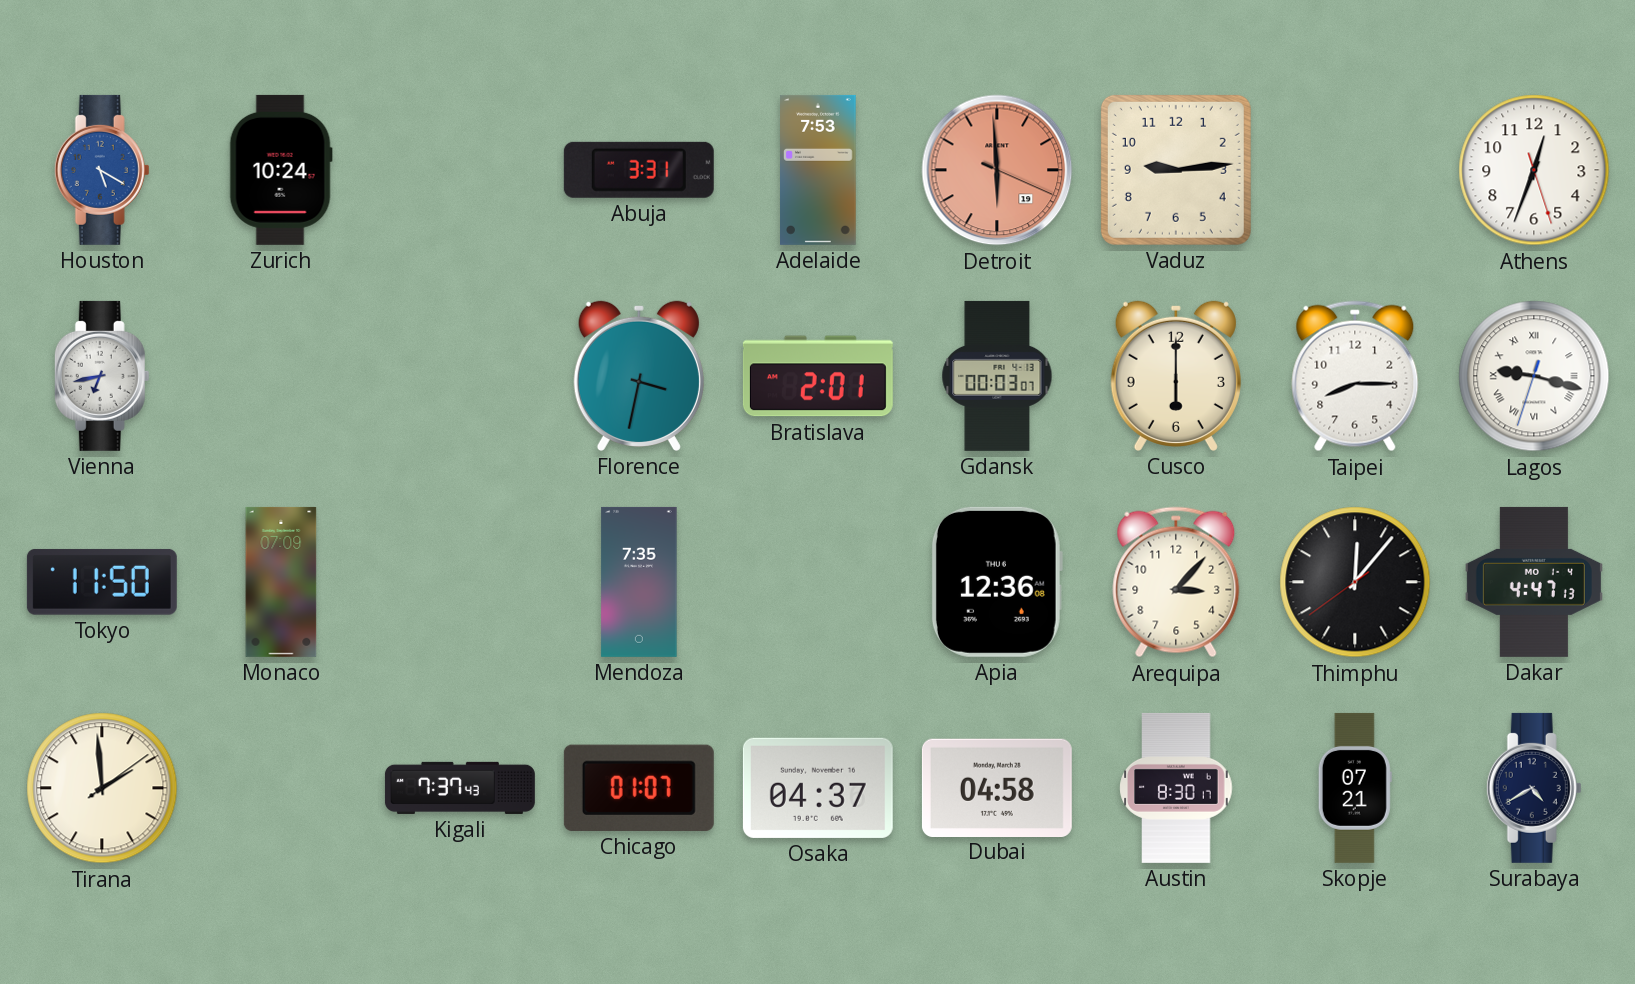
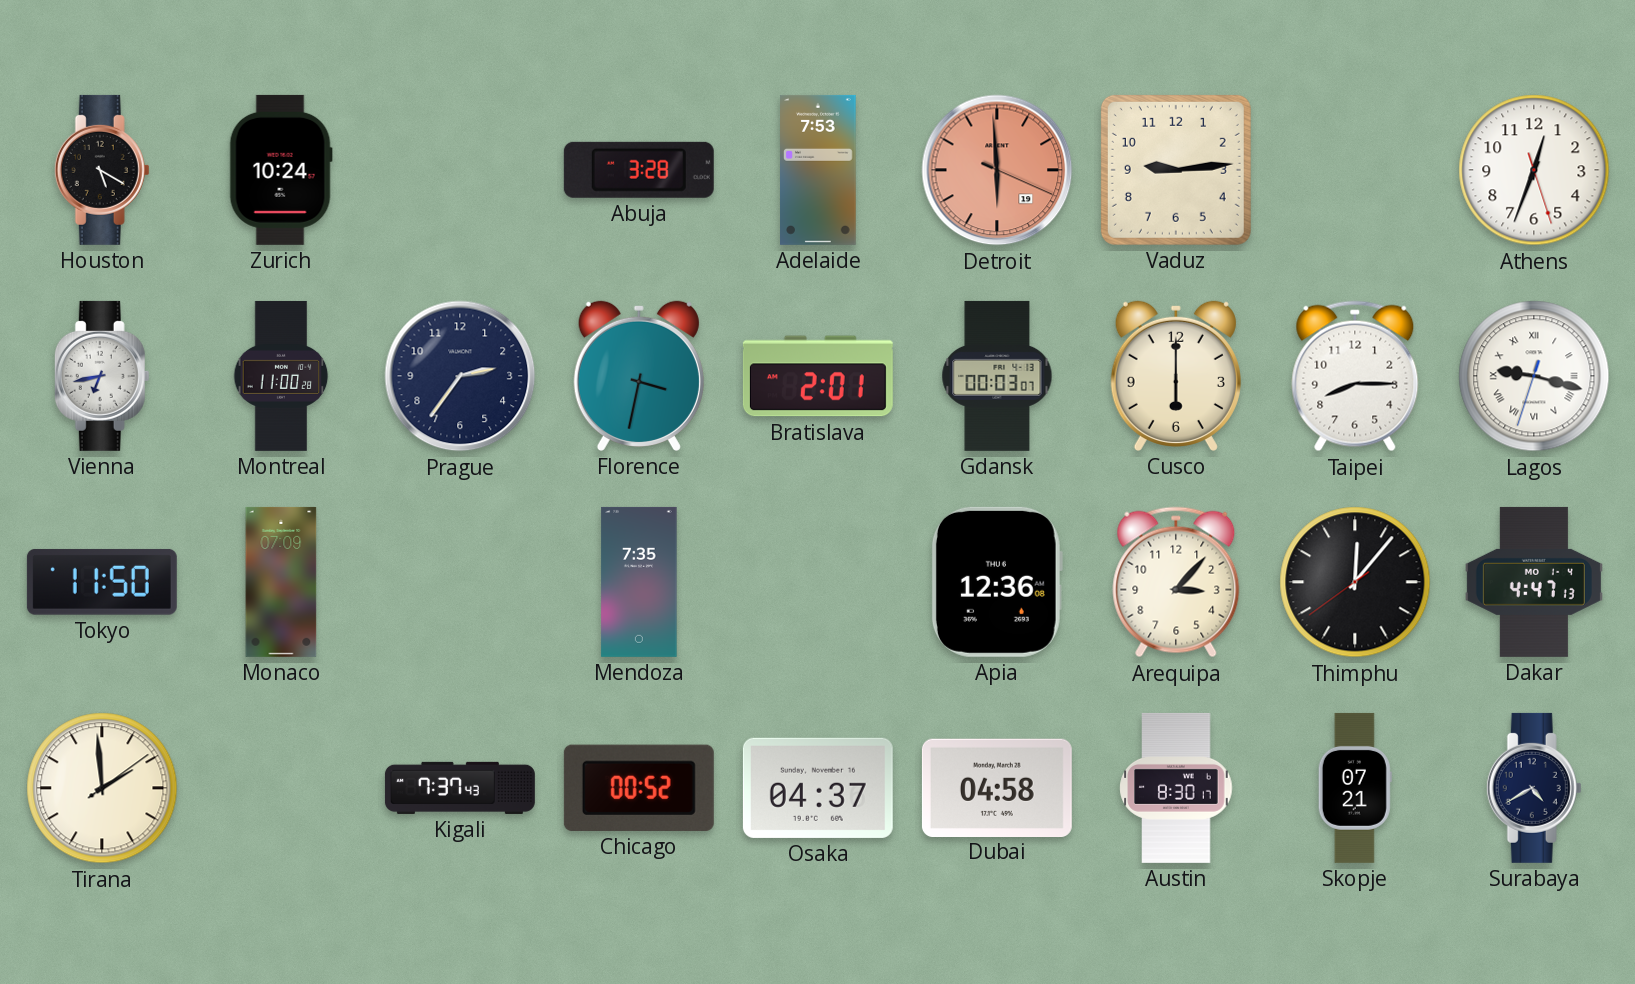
Houston dial: blue -> black (102, 170)
Abuja: 3:31 -> 3:28 (639, 170)
Montreal: none -> 11:00 (281, 376)
Prague: none -> 2:36 (460, 376)
Chicago: 01:07 -> 00:52 (639, 788)
